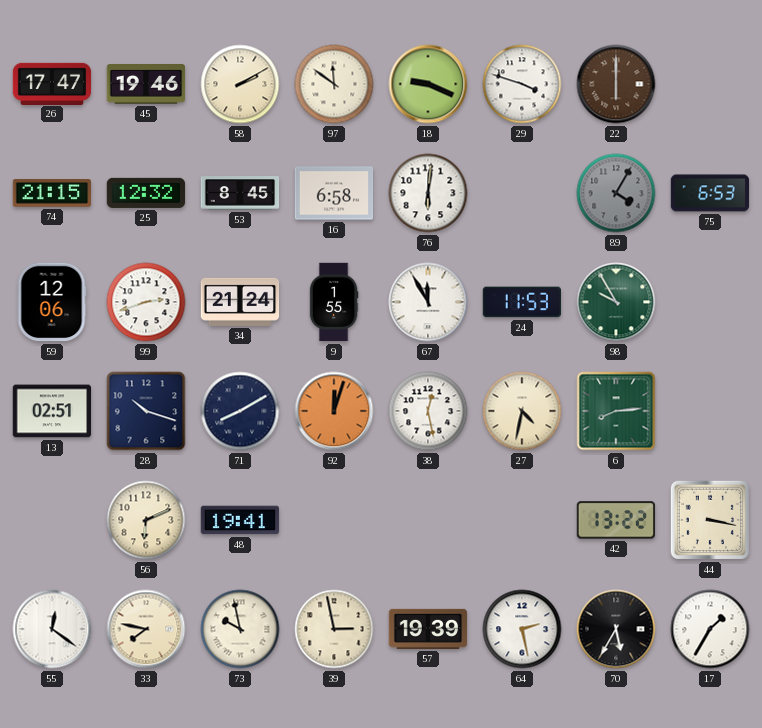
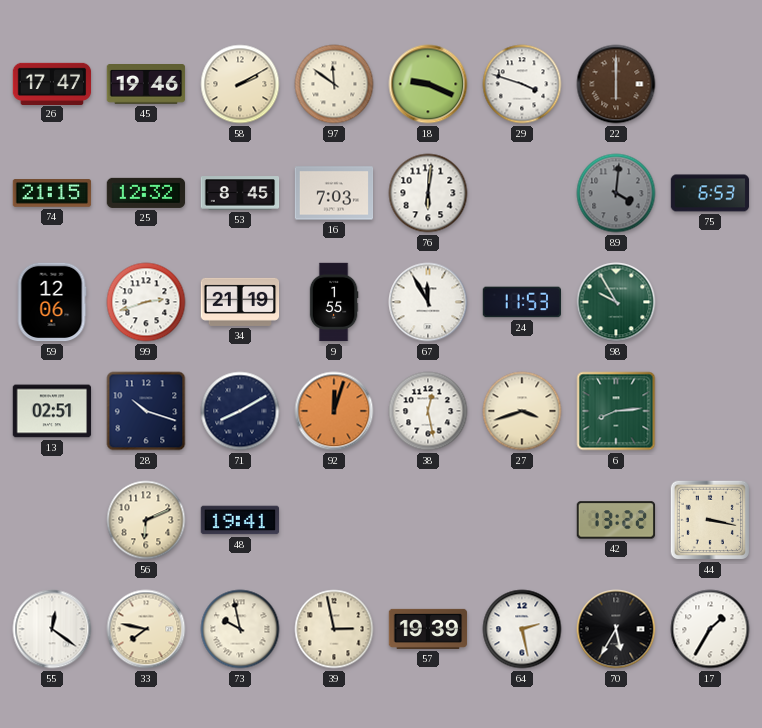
16: 6:58 -> 7:03 (334, 193)
89: 4:05 -> 4:01 (616, 193)
34: 21:24 -> 21:19 (240, 302)
27: 4:32 -> 3:42 (522, 411)
